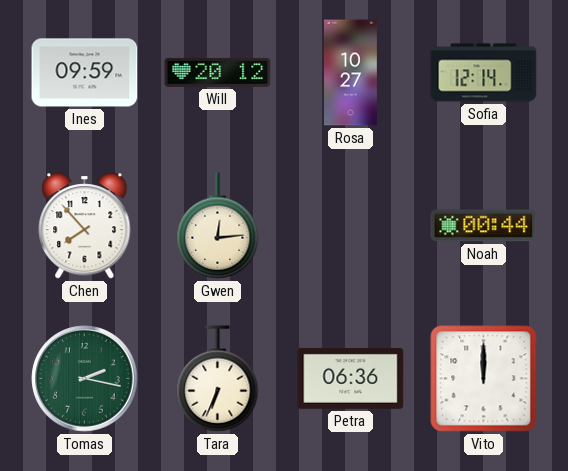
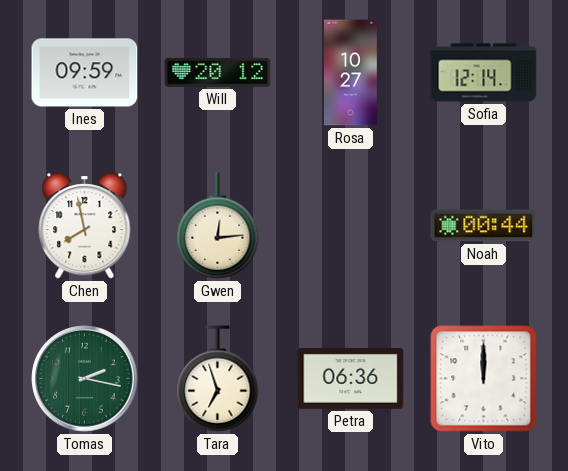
Chen: 7:53 -> 7:58 (85, 226)
Tara: 6:34 -> 6:57 (218, 379)
